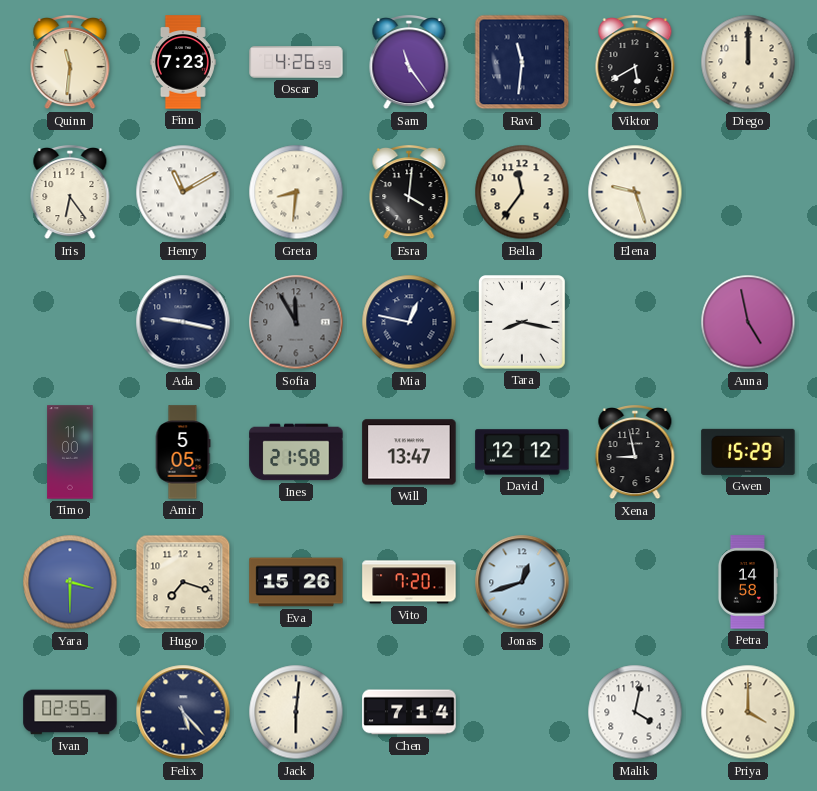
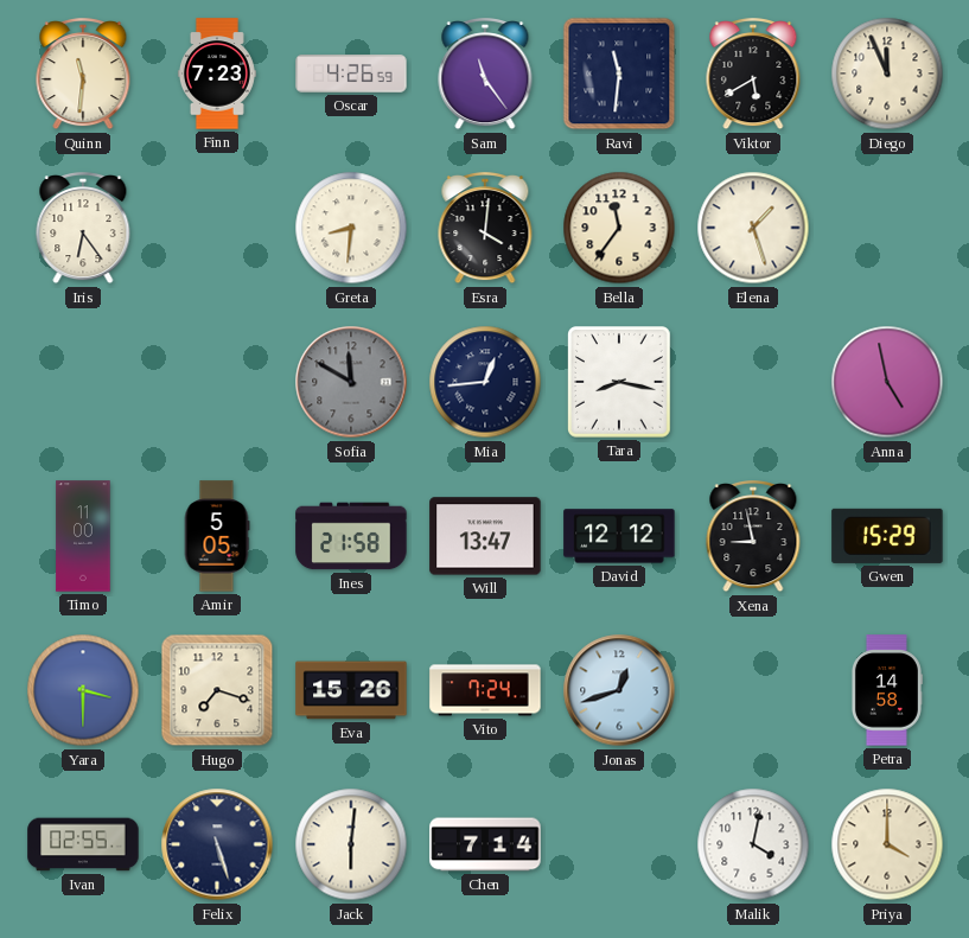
Diego: 12:00 -> 11:56 (887, 74)
Henry: 11:10 -> none (183, 192)
Elena: 9:27 -> 1:27 (753, 228)
Ada: 9:17 -> none (183, 322)
Sofia: 11:55 -> 11:50 (351, 382)
Mia: 12:47 -> 12:44 (485, 382)
Vito: 7:20 -> 7:24 (485, 690)
Felix: 5:23 -> 5:27 (217, 844)
